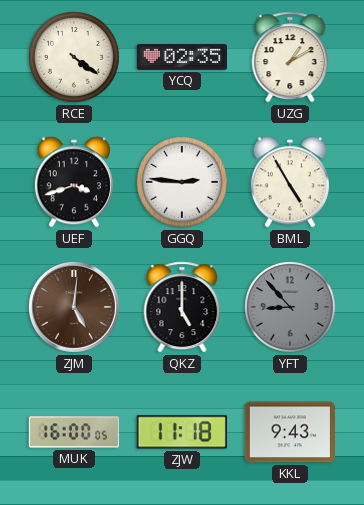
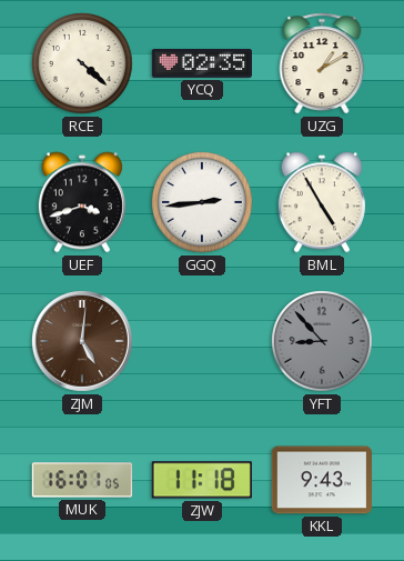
RCE: 4:21 -> 4:22 (83, 64)
GGQ: 2:46 -> 2:44 (203, 203)
QKZ: 5:00 -> none (182, 307)
MUK: 16:00 -> 16:01 (82, 480)
